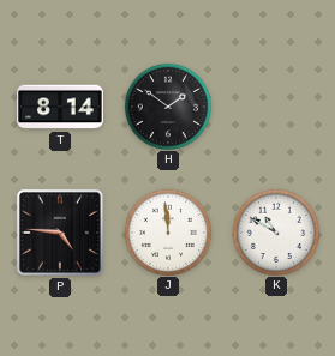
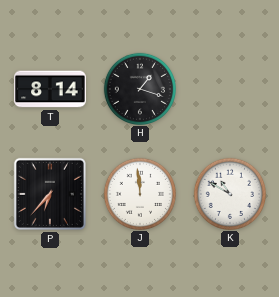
H: 1:51 -> 1:18 (139, 88)
P: 4:46 -> 6:37 (50, 194)
